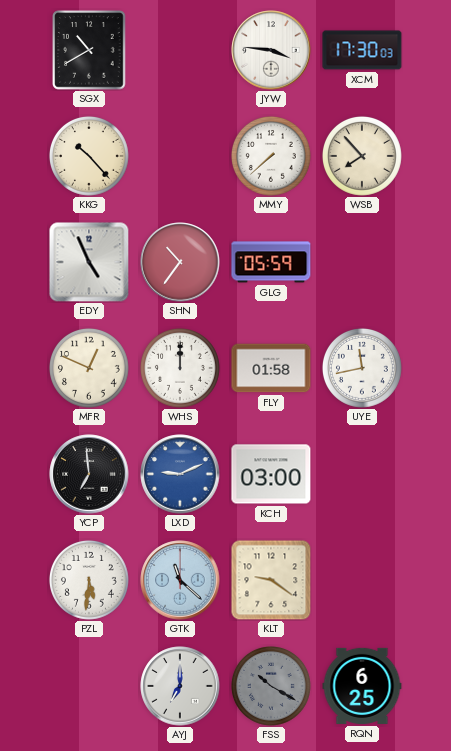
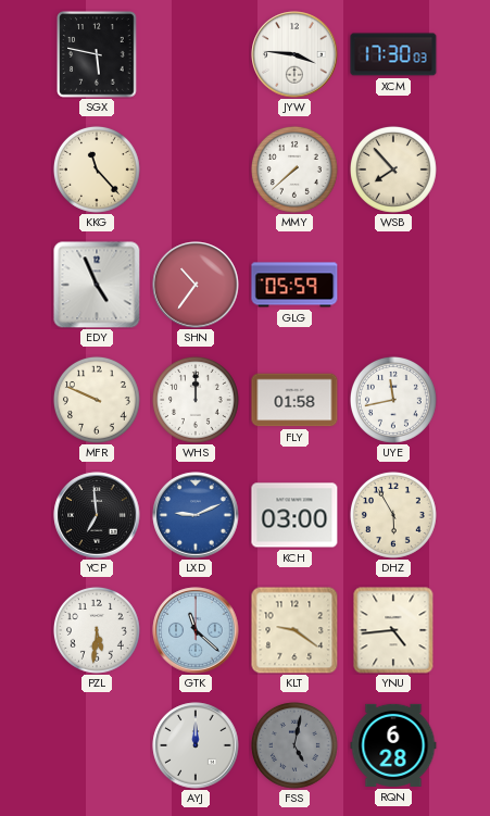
SGX: 10:40 -> 5:47 (97, 54)
KKG: 10:23 -> 11:23 (97, 170)
MFR: 12:49 -> 9:49 (97, 400)
DHZ: none -> 5:55 (393, 515)
YNU: none -> 4:44 (393, 630)
AYJ: 7:00 -> 12:00 (196, 745)
FSS: 10:20 -> 5:02 (294, 745)
RQN: 6:25 -> 6:28 (393, 745)
